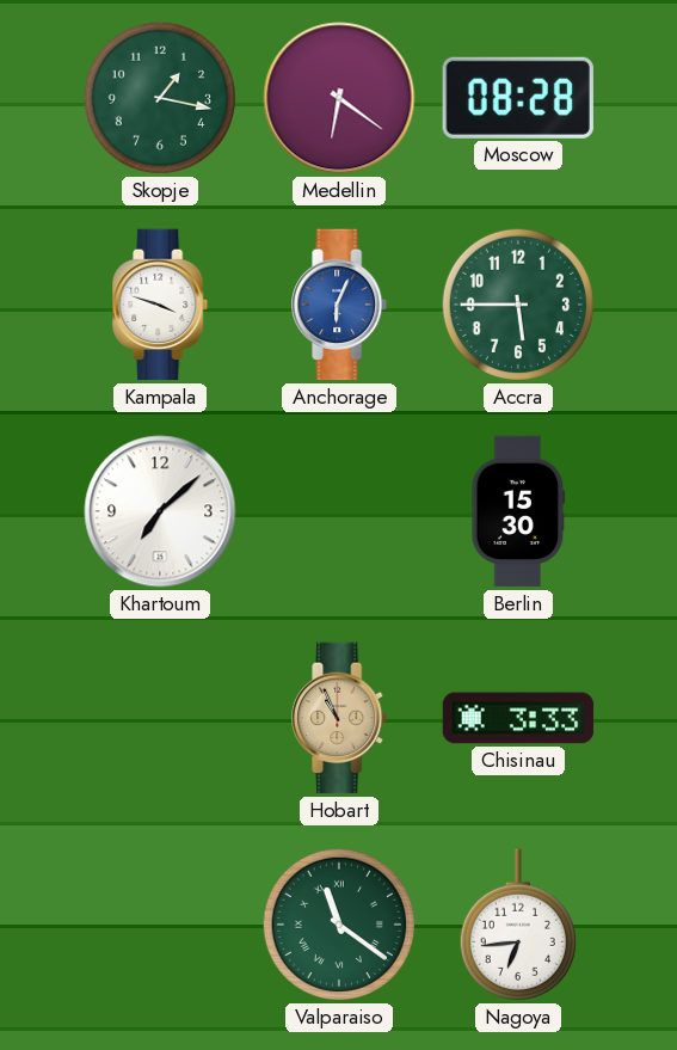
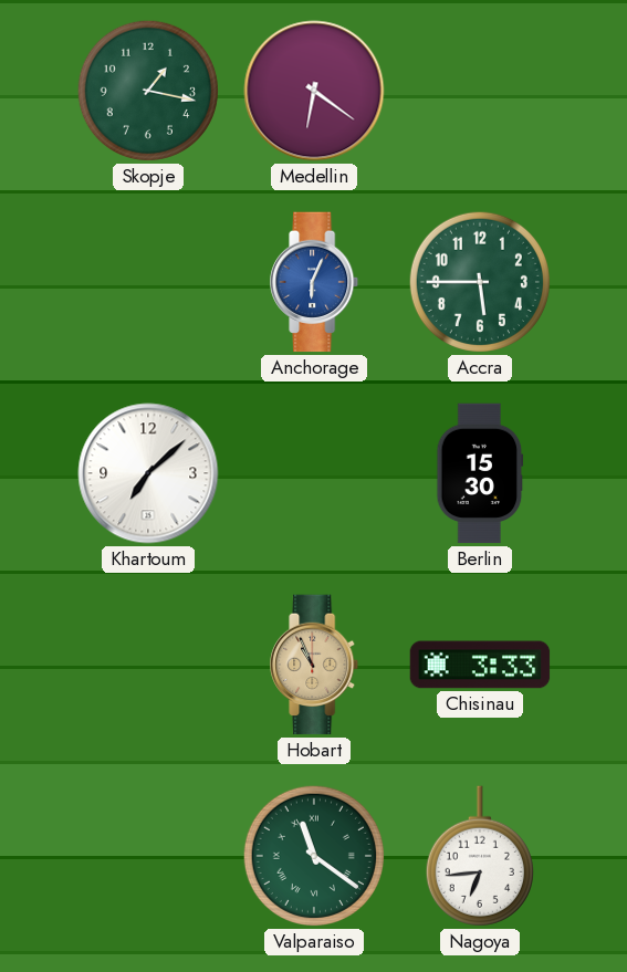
Moscow: 08:28 -> none (518, 98)
Kampala: 3:48 -> none (161, 305)
